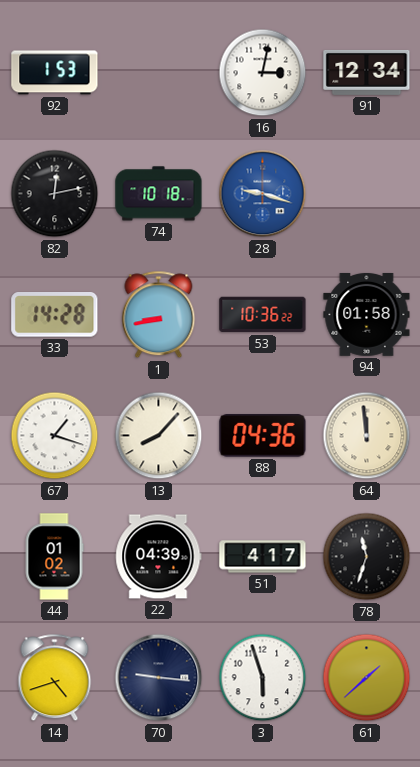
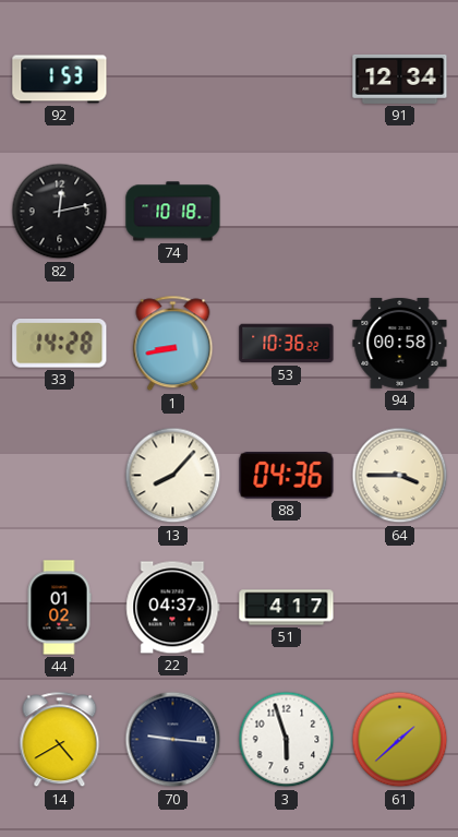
16: 3:02 -> none (263, 73)
28: 9:18 -> none (263, 194)
94: 01:58 -> 00:58 (400, 343)
67: 1:18 -> none (55, 436)
64: 11:59 -> 3:45 (400, 476)
22: 04:39 -> 04:37 (173, 608)
78: 11:33 -> none (367, 557)
14: 4:42 -> 4:40 (60, 740)
